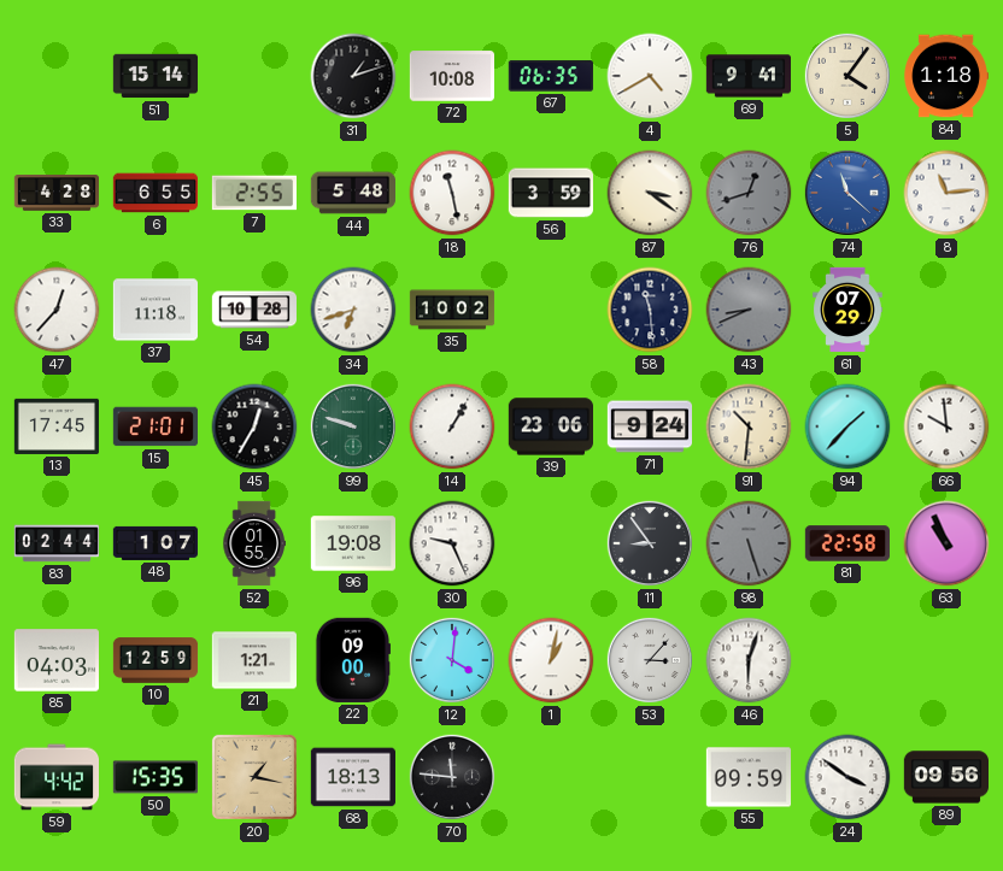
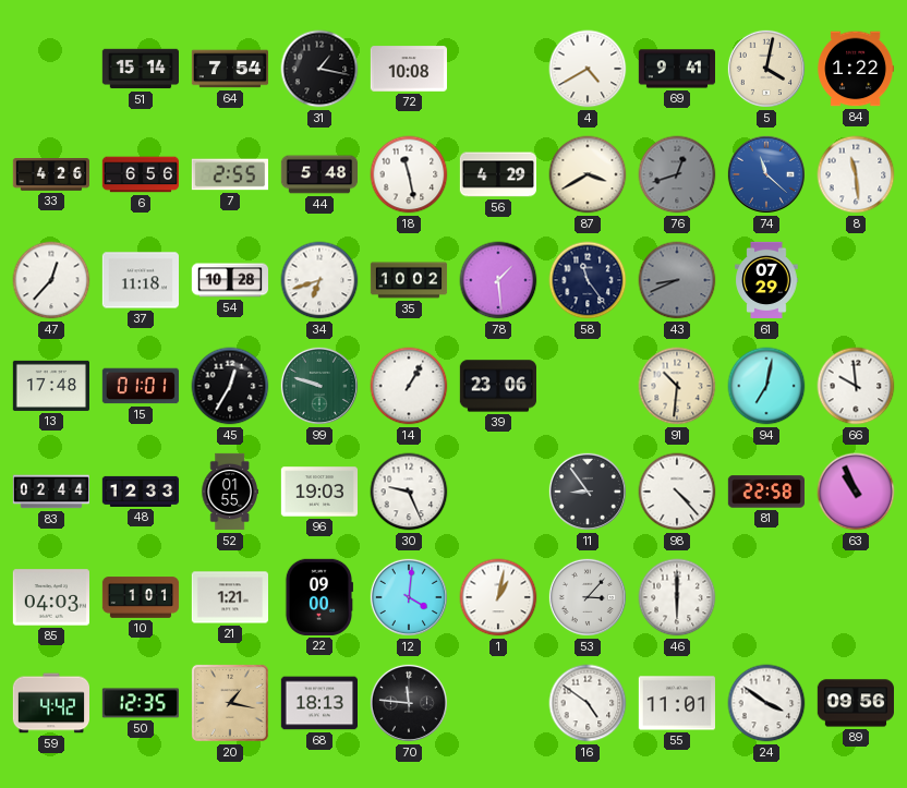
64: none -> 7:54 (229, 69)
31: 1:12 -> 1:17 (319, 69)
67: 06:35 -> none (551, 76)
5: 4:06 -> 4:02 (766, 69)
84: 1:18 -> 1:22 (855, 69)
33: 4:28 -> 4:26 (50, 175)
6: 6:55 -> 6:56 (140, 174)
56: 3:59 -> 4:29 (497, 174)
87: 3:21 -> 3:40 (588, 174)
8: 11:14 -> 11:29 (856, 174)
78: none -> 1:29 (498, 280)
58: 11:29 -> 11:24 (588, 280)
13: 17:45 -> 17:48 (50, 386)
15: 21:01 -> 01:01 (140, 386)
71: 9:24 -> none (649, 426)
94: 1:37 -> 7:02 (766, 386)
48: 1:07 -> 12:33 (140, 492)
96: 19:08 -> 19:03 (318, 492)
98: 5:27 -> 4:23 (677, 492)
98 dial: grey -> white (677, 492)
10: 12:59 -> 1:01 (141, 597)
46: 6:03 -> 6:00 (677, 597)
50: 15:35 -> 12:35 (140, 703)
16: none -> 4:51 (588, 703)
55: 09:59 -> 11:01 (676, 703)
